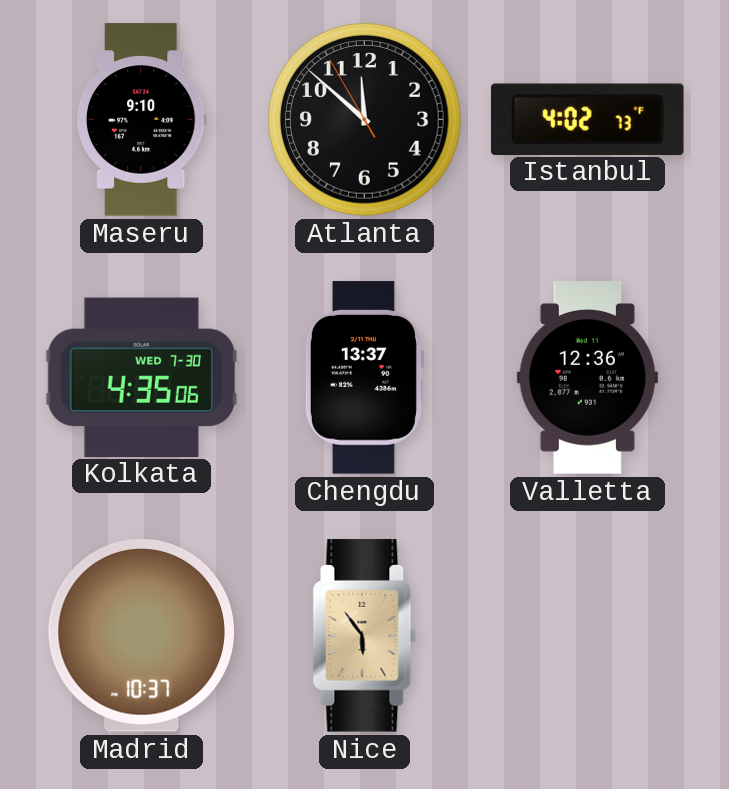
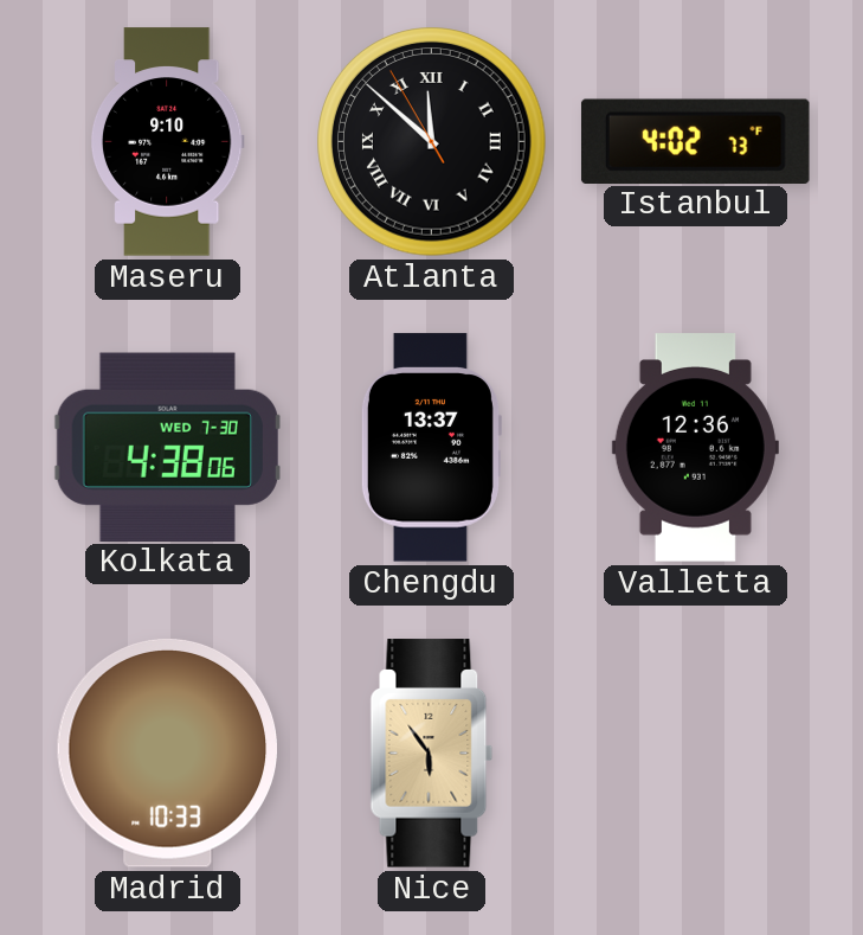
Atlanta numerals: Arabic -> Roman (432, 142)
Kolkata: 4:35 -> 4:38 (167, 447)
Madrid: 10:37 -> 10:33 (167, 754)
